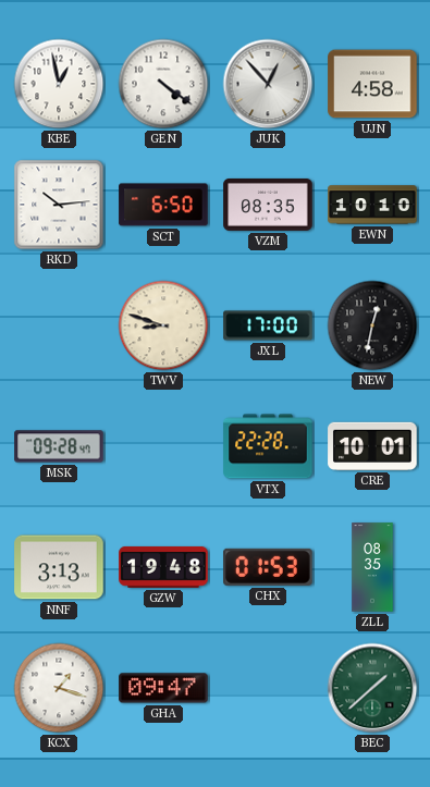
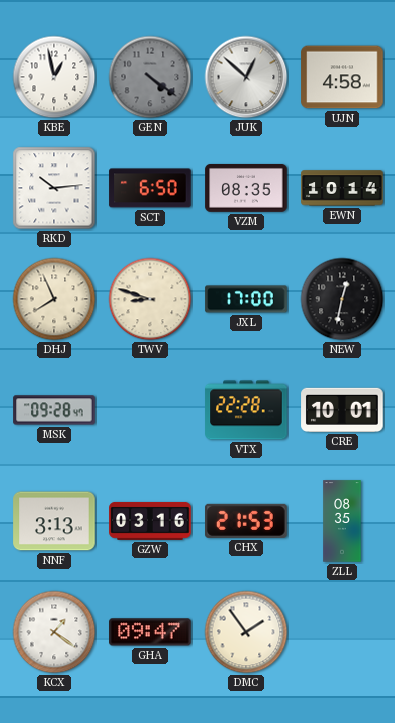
GEN dial: white -> grey (150, 77)
JUK: 12:53 -> 12:52 (246, 77)
EWN: 10:10 -> 10:14 (342, 188)
DHJ: none -> 7:56 (54, 299)
GZW: 19:48 -> 03:16 (150, 521)
CHX: 01:53 -> 21:53 (246, 521)
KCX: 1:18 -> 1:21 (54, 632)
DMC: none -> 1:54 (246, 632)
BEC: 1:38 -> none (372, 688)
